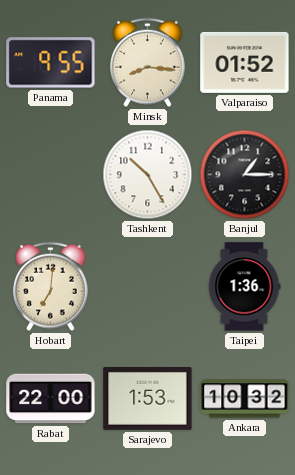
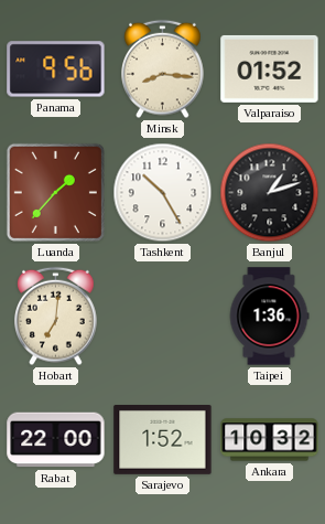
Panama: 9:55 -> 9:56 (56, 69)
Luanda: none -> 1:37 (55, 192)
Banjul: 1:15 -> 1:12 (270, 193)
Sarajevo: 1:53 -> 1:52 (163, 440)
